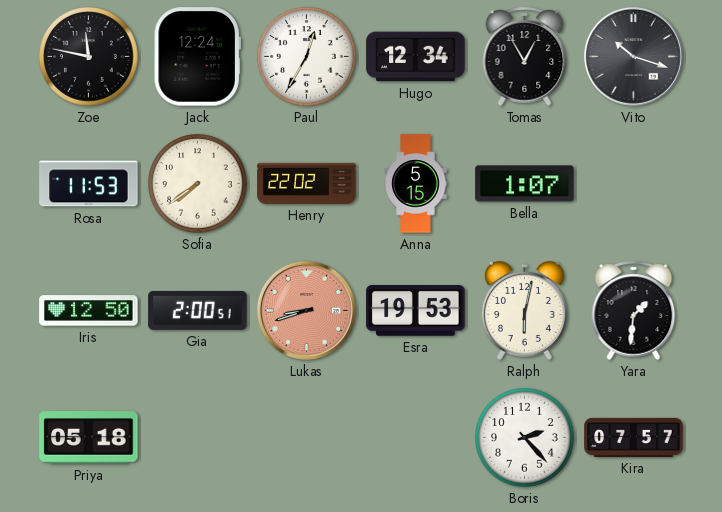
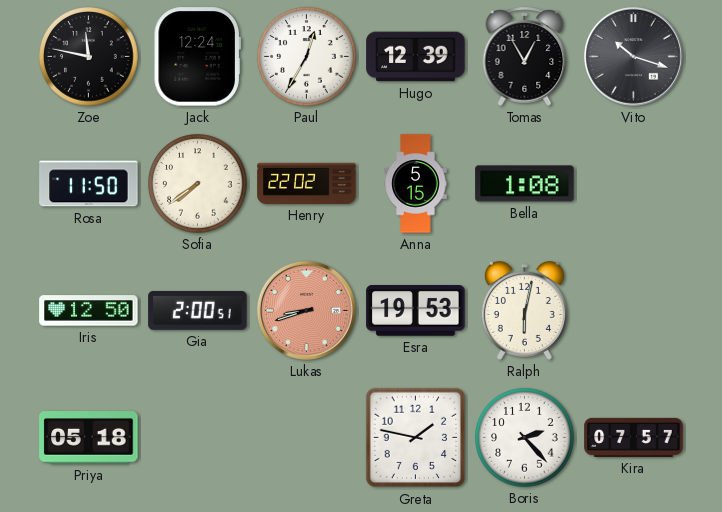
Hugo: 12:34 -> 12:39 (416, 57)
Rosa: 11:53 -> 11:50 (89, 184)
Bella: 1:07 -> 1:08 (525, 184)
Yara: 1:31 -> none (634, 310)
Greta: none -> 1:47 (416, 438)
